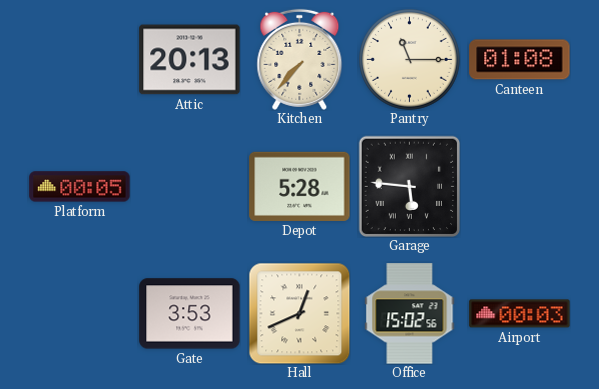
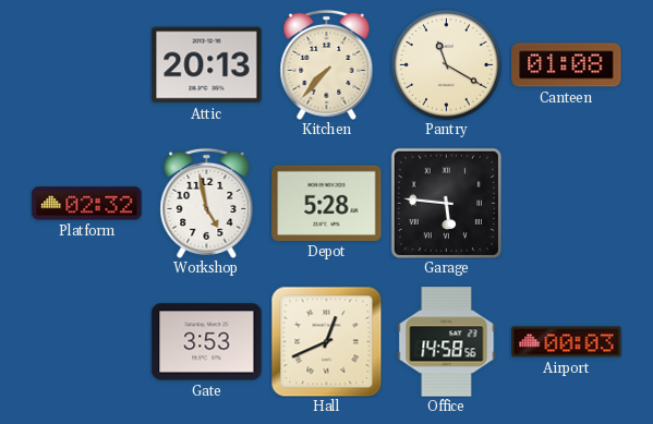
Pantry: 11:15 -> 11:20 (447, 65)
Platform: 00:05 -> 02:32 (87, 204)
Workshop: none -> 4:58 (207, 203)
Office: 15:02 -> 14:58 (447, 342)
